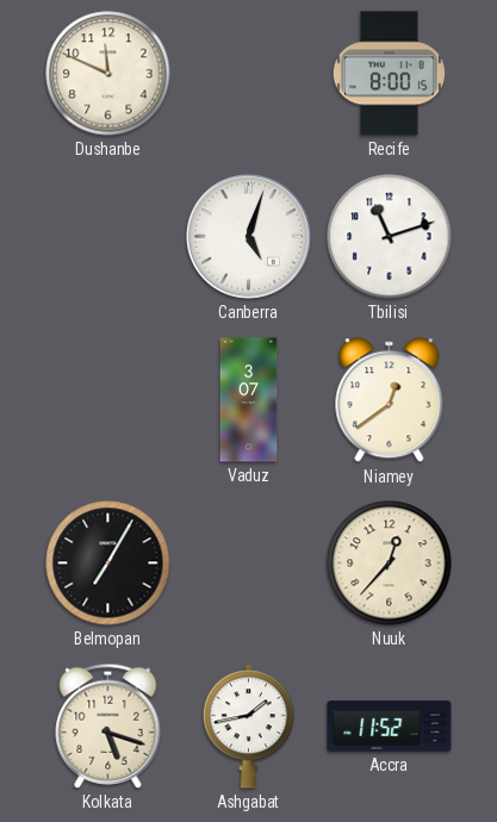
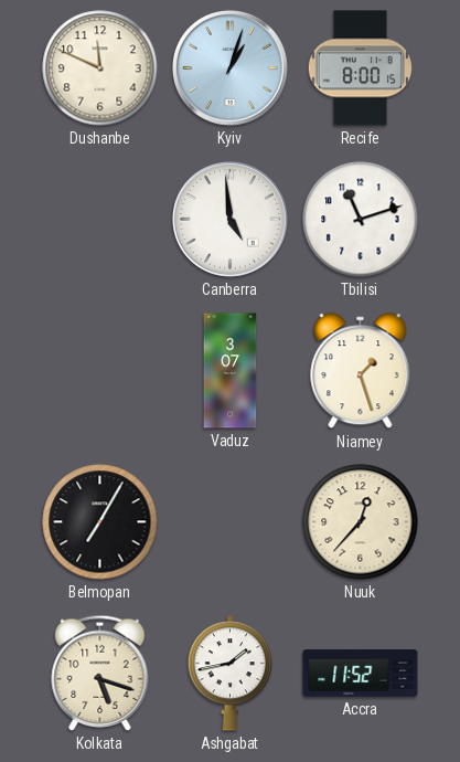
Kyiv: none -> 1:03 (231, 68)
Canberra: 5:03 -> 4:59 (231, 220)
Niamey: 12:39 -> 1:27 (361, 371)
